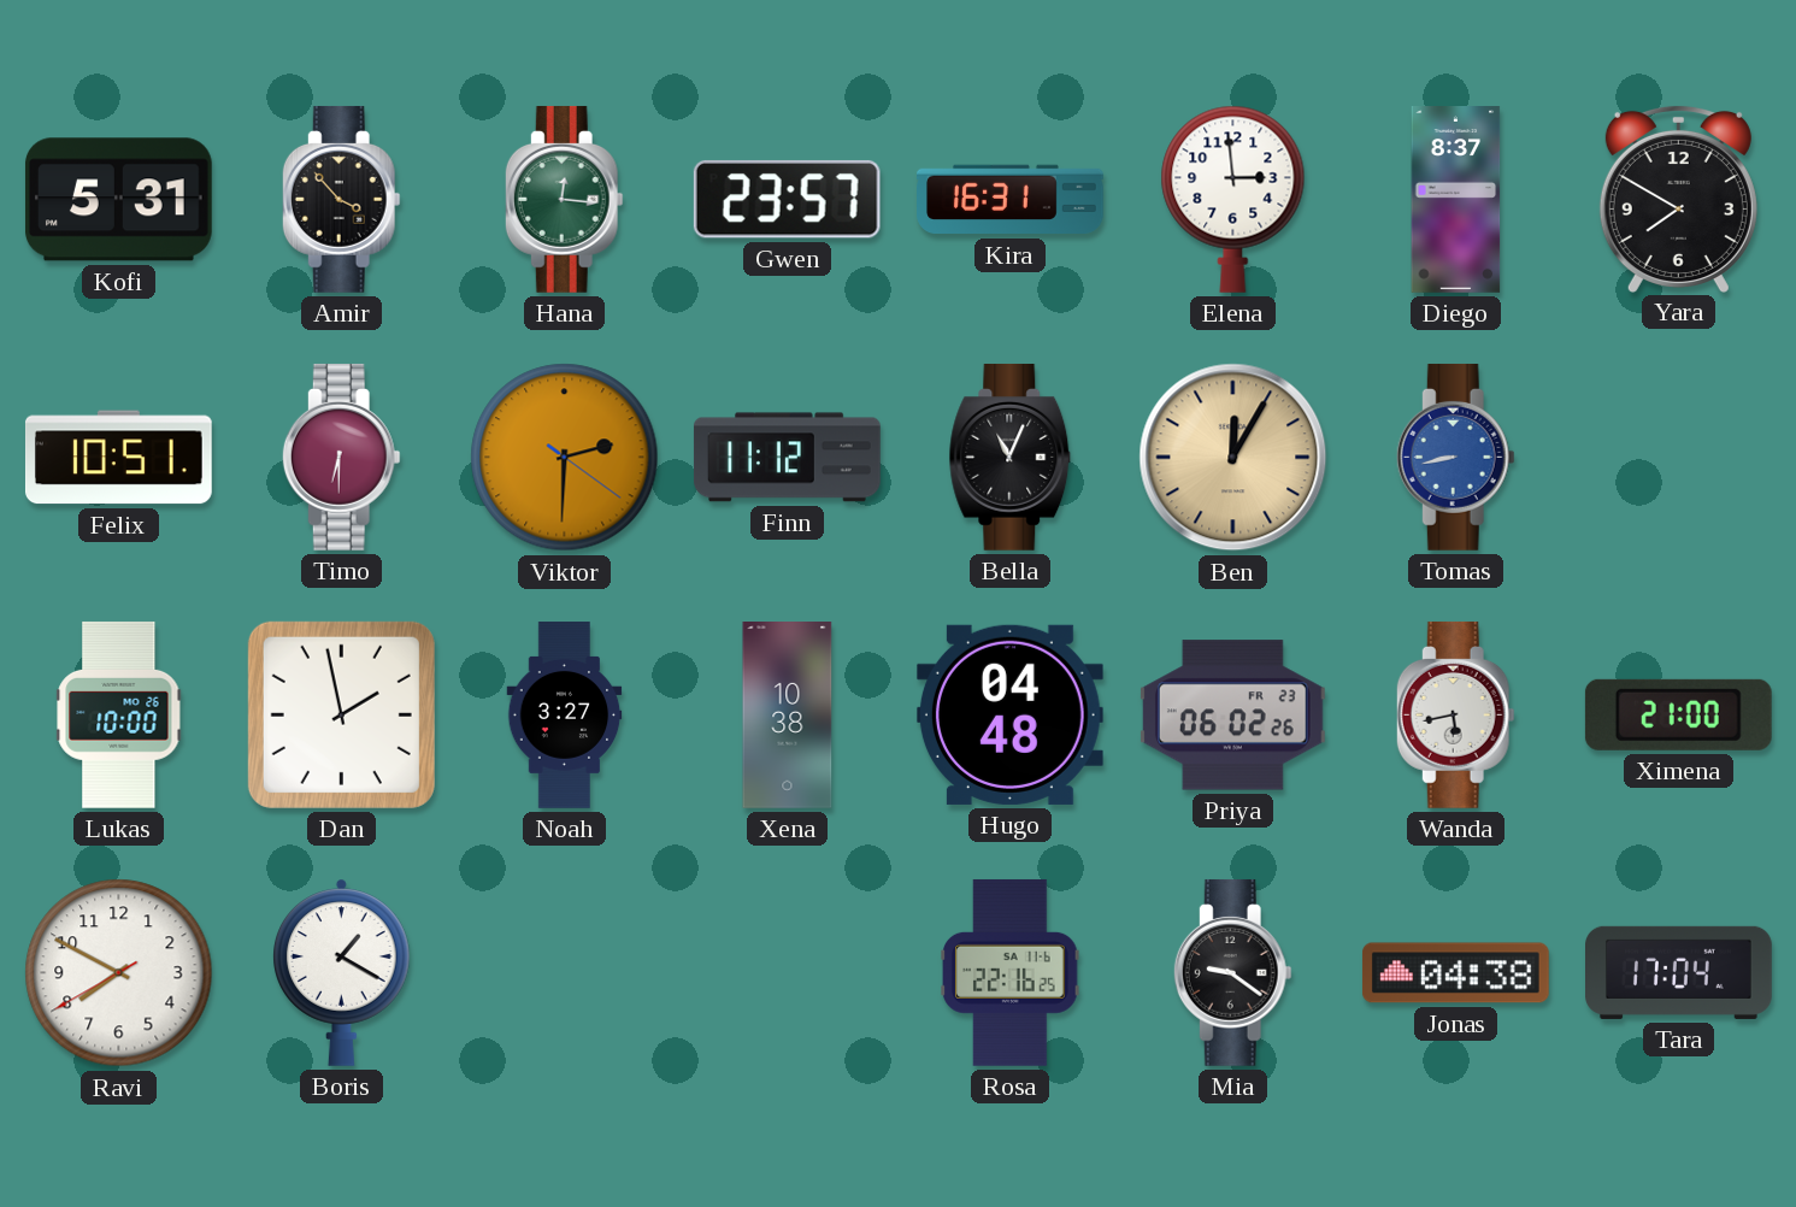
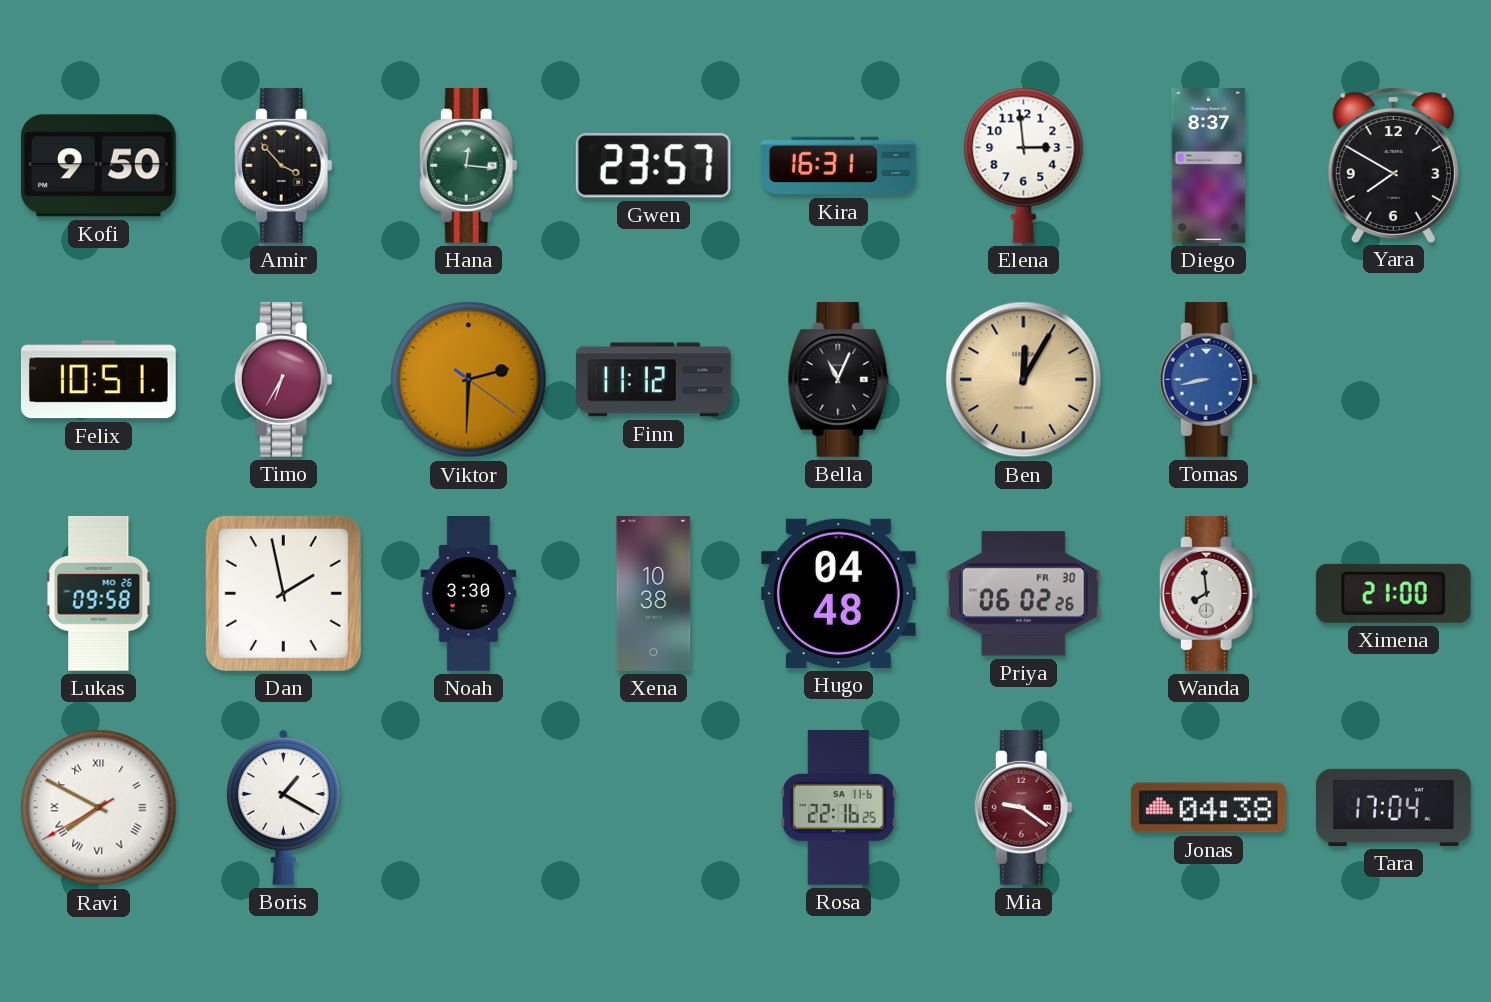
Kofi: 5:31 -> 9:50 (98, 166)
Timo: 6:30 -> 6:35 (283, 379)
Lukas: 10:00 -> 09:58 (99, 593)
Noah: 3:27 -> 3:30 (469, 594)
Priya date: FR 23 -> FR 30 (1023, 594)
Wanda: 5:43 -> 7:59 (1208, 593)
Ravi numerals: Arabic -> Roman (99, 808)
Mia dial: black -> burgundy (1023, 807)
